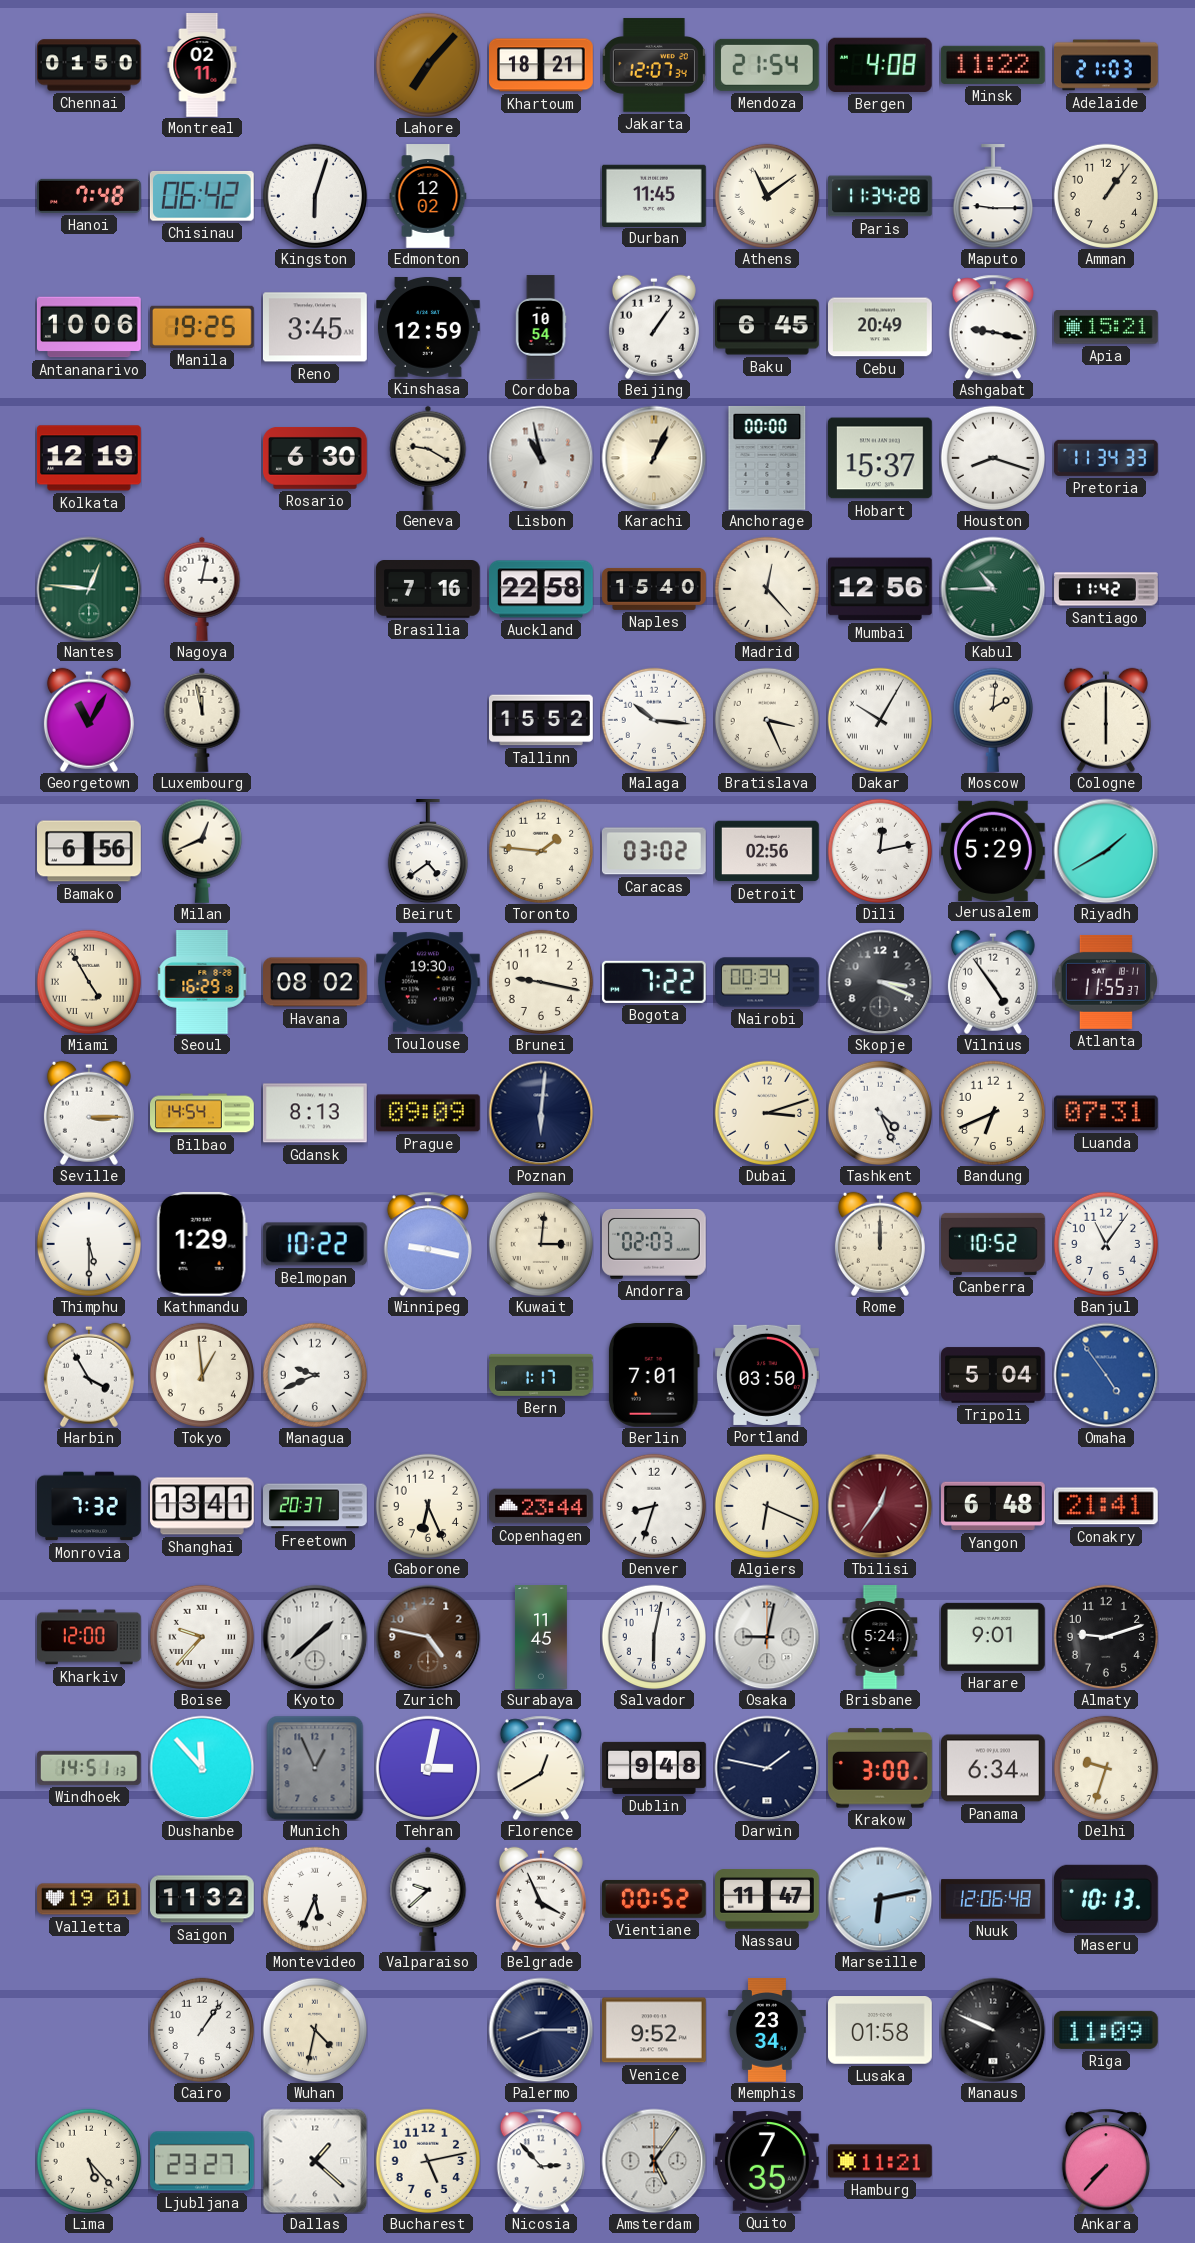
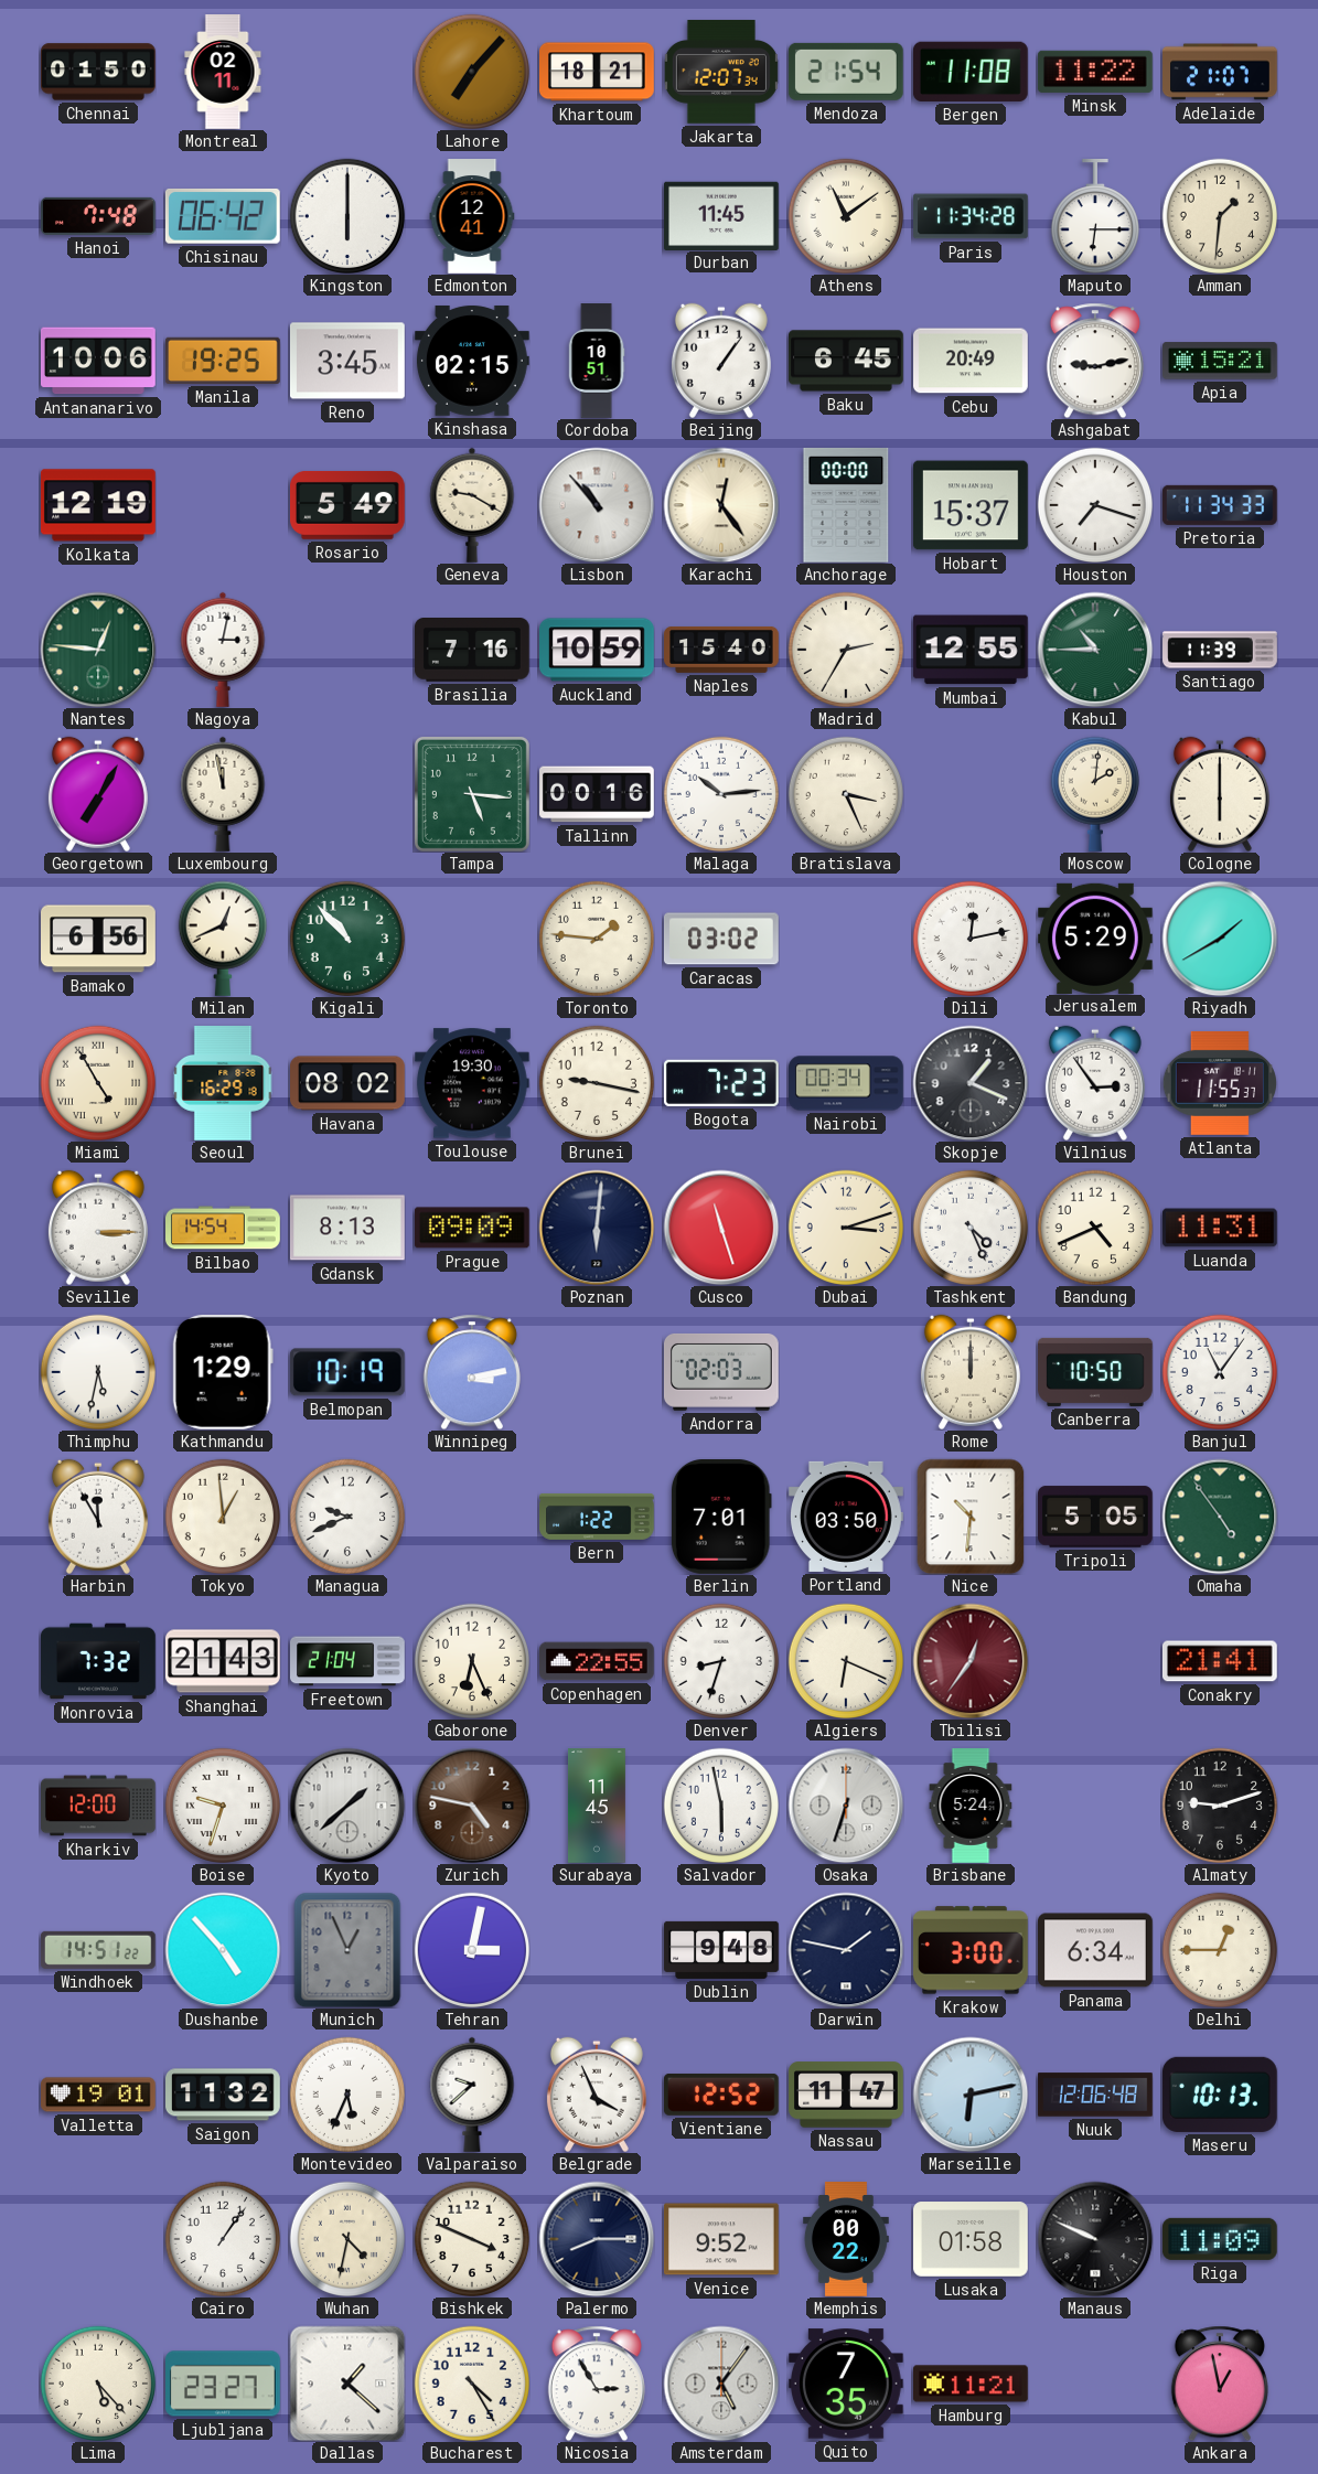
Bergen: 4:08 -> 11:08 (971, 72)
Adelaide: 21:03 -> 21:07 (1221, 72)
Kingston: 6:03 -> 6:00 (346, 215)
Edmonton: 12:02 -> 12:41 (472, 216)
Maputo: 9:15 -> 6:15 (1095, 217)
Amman: 1:06 -> 1:31 (1219, 215)
Kinshasa: 12:59 -> 02:15 (472, 361)
Cordoba: 10:54 -> 10:51 (597, 361)
Ashgabat: 9:17 -> 9:13 (1095, 361)
Rosario: 6:30 -> 5:49 (349, 506)
Lisbon: 10:58 -> 10:53 (597, 505)
Karachi: 1:04 -> 12:24 (721, 505)
Houston: 8:18 -> 7:18 (1094, 504)
Auckland: 22:58 -> 10:59 (598, 650)
Madrid: 12:23 -> 2:35 (845, 649)
Mumbai: 12:56 -> 12:55 (971, 650)
Santiago: 11:42 -> 11:39 (1220, 650)
Georgetown: 11:05 -> 7:05 (98, 794)
Tampa: none -> 5:16 (472, 794)
Tallinn: 15:52 -> 00:16 (598, 794)
Malaga: 10:16 -> 10:14 (720, 793)
Dakar: 10:05 -> none (879, 719)
Kigali: none -> 10:53 (346, 938)
Beirut: 4:39 -> none (428, 852)
Detroit: 02:56 -> none (768, 851)
Bogota: 7:22 -> 7:23 (721, 1083)
Skopje: 3:19 -> 1:19 (971, 1083)
Vilnius: 4:54 -> 2:54 (1095, 1083)
Cusco: none -> 11:27 (721, 1228)
Bandung: 6:41 -> 4:41 (1094, 1227)
Luanda: 07:31 -> 11:31 (1220, 1228)
Thimphu: 5:30 -> 5:32 (97, 1371)
Belmopan: 10:22 -> 10:19 (347, 1372)
Winnipeg: 9:17 -> 3:13 (472, 1372)
Kuwait: 3:01 -> none (540, 1243)
Canberra: 10:52 -> 10:50 (1096, 1372)
Harbin: 3:55 -> 11:55 (98, 1517)
Bern: 1:17 -> 1:22 (598, 1517)
Nice: none -> 10:31 (971, 1517)
Tripoli: 5:04 -> 5:05 (1096, 1517)
Omaha dial: blue -> green (1220, 1517)
Shanghai: 13:41 -> 21:43 (224, 1661)
Freetown: 20:37 -> 21:04 (349, 1661)
Copenhagen: 23:44 -> 22:55 (598, 1661)
Yangon: 6:48 -> none (994, 1506)
Boise: 9:37 -> 9:33 (222, 1804)
Salvador: 6:02 -> 5:58 (720, 1804)
Osaka: 9:02 -> 6:33 (846, 1806)
Harare: 9:01 -> none (993, 1637)
Windhoek: 14:51:13 -> 14:51:22 (98, 1950)
Dushanbe: 11:53 -> 4:53 (223, 1950)
Florence: 12:40 -> none (541, 1768)
Delhi: 9:33 -> 12:45 (1219, 1949)
Vientiane: 00:52 -> 12:52 (721, 2095)
Bishkek: none -> 3:49 (471, 2238)
Memphis: 23:34 -> 00:22 (846, 2240)
Bucharest: 5:13 -> 4:25 (471, 2382)
Nicosia: 2:53 -> 2:55 (597, 2384)
Ankara: 7:37 -> 12:58 (1220, 2384)
